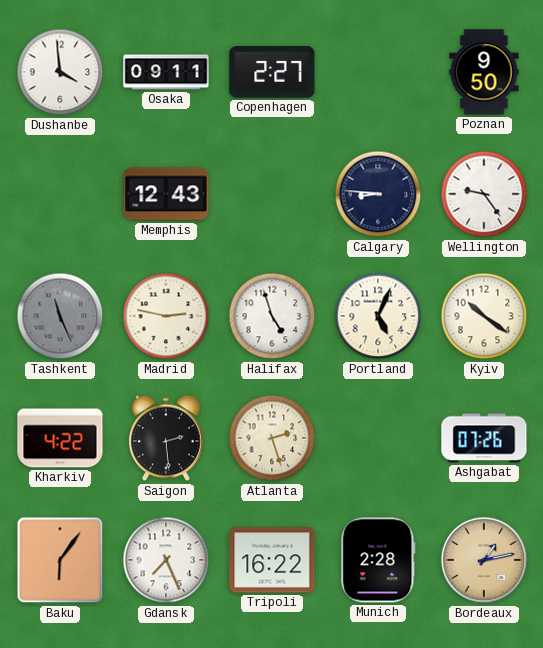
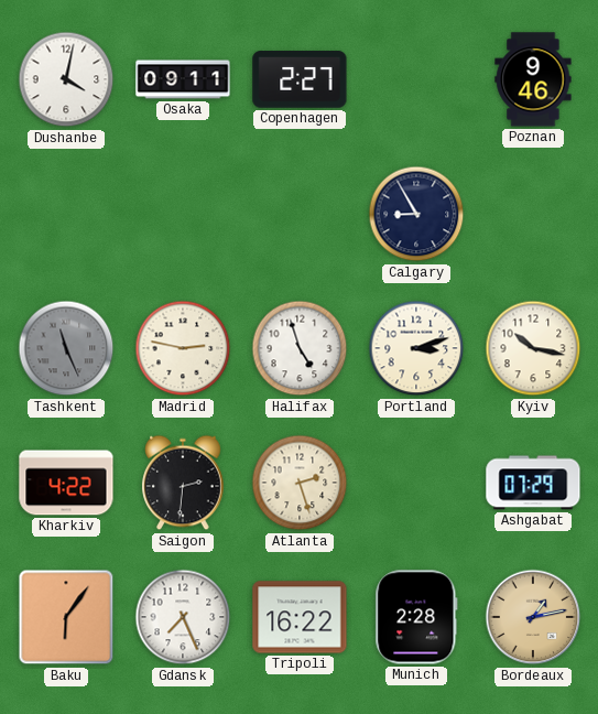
Dushanbe: 3:59 -> 4:02 (66, 79)
Poznan: 9:50 -> 9:46 (533, 79)
Memphis: 12:43 -> none (166, 194)
Calgary: 8:46 -> 8:55 (416, 214)
Wellington: 9:24 -> none (484, 194)
Portland: 5:04 -> 3:12 (416, 348)
Kyiv: 10:21 -> 10:17 (533, 348)
Saigon: 2:29 -> 2:31 (183, 483)
Ashgabat: 07:26 -> 07:29 (533, 483)
